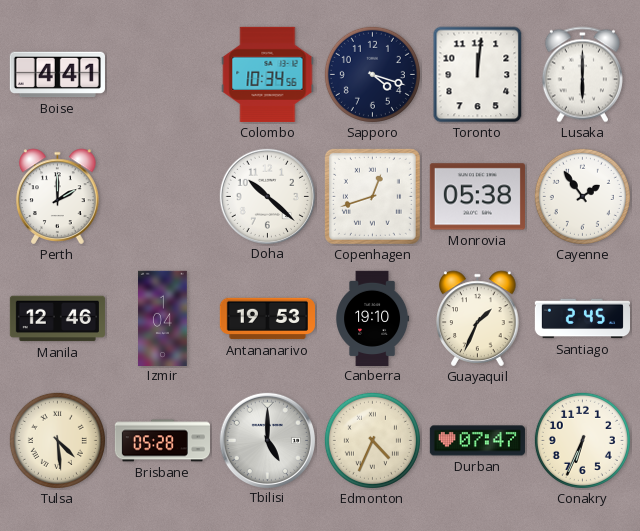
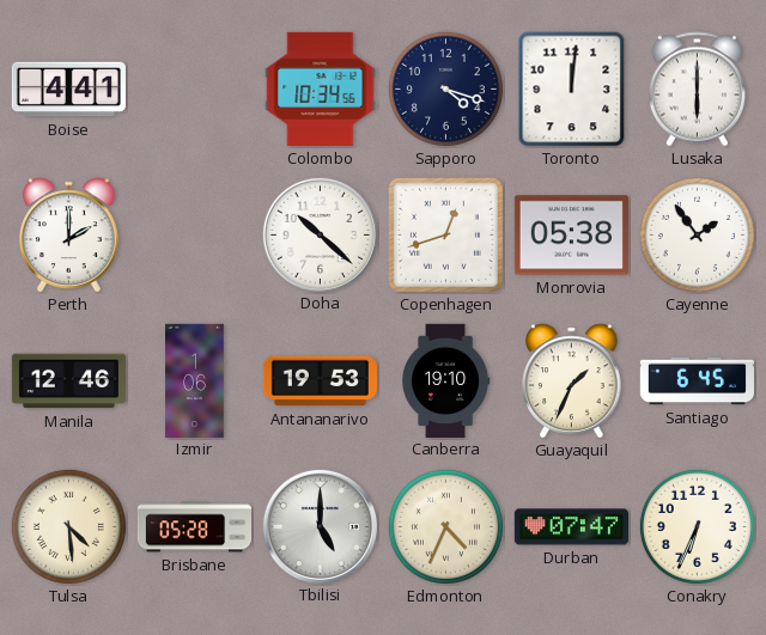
Izmir: 1:04 -> 1:06 (195, 380)
Santiago: 2:45 -> 6:45 (697, 381)
